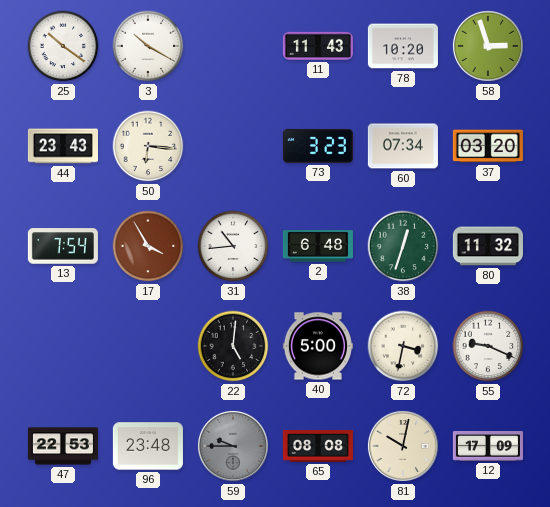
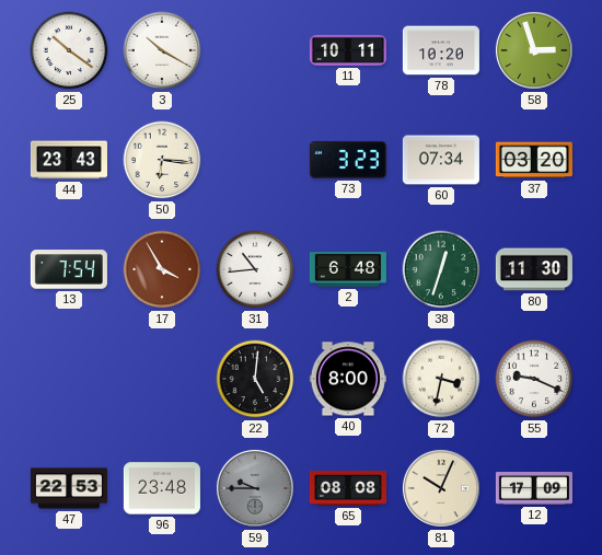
11: 11:43 -> 10:11 (348, 50)
80: 11:32 -> 11:30 (534, 269)
40: 5:00 -> 8:00 (348, 379)
81: 10:02 -> 10:04 (441, 488)
